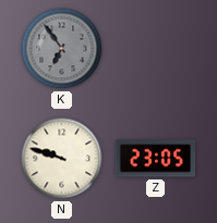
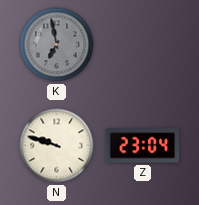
K: 6:54 -> 6:58 (57, 45)
Z: 23:05 -> 23:04 (143, 146)
